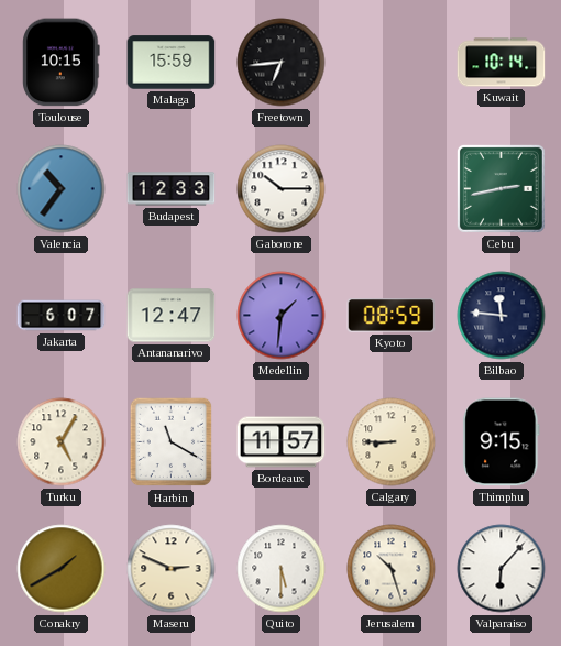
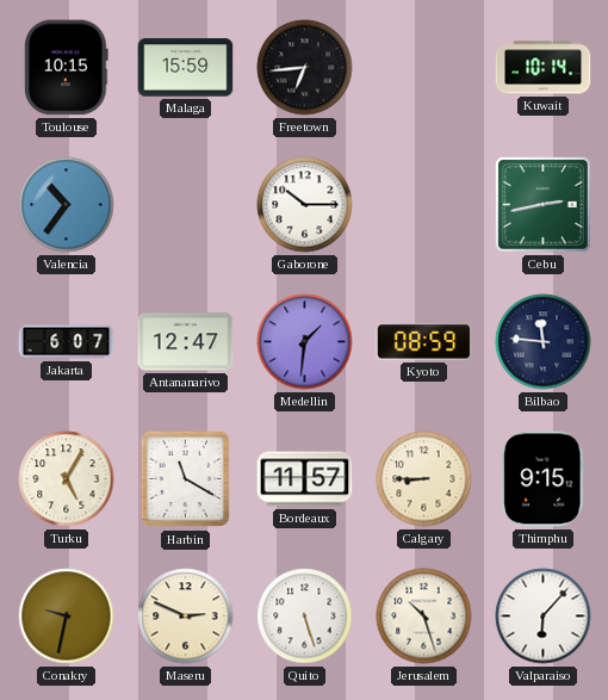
Budapest: 12:33 -> none (172, 189)
Conakry: 1:40 -> 9:32 (67, 617)
Quito: 5:30 -> 5:27 (305, 617)
